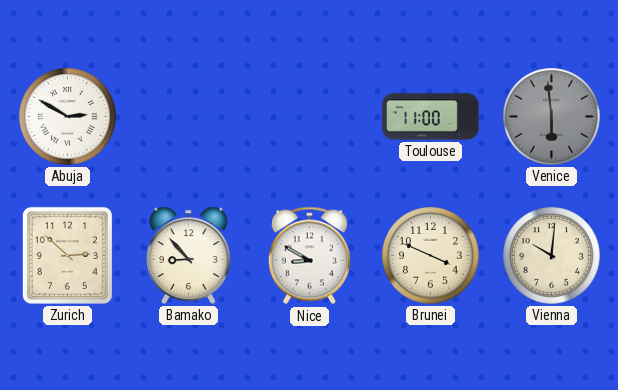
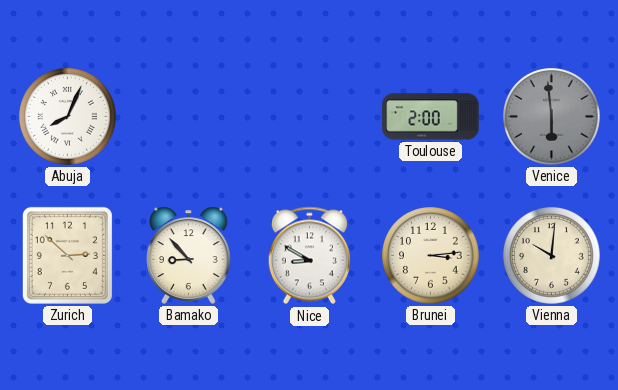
Abuja: 2:50 -> 8:04 (68, 117)
Toulouse: 11:00 -> 2:00 (431, 117)
Brunei: 3:49 -> 3:14 (431, 256)
